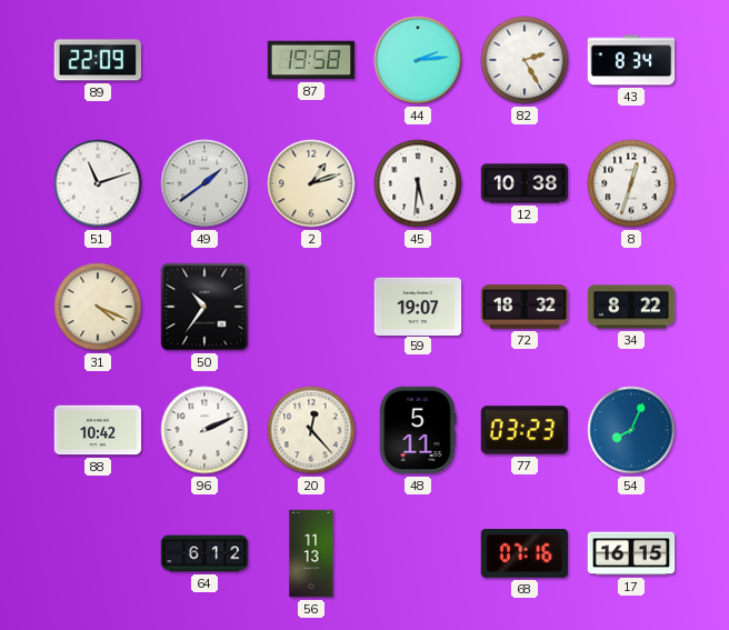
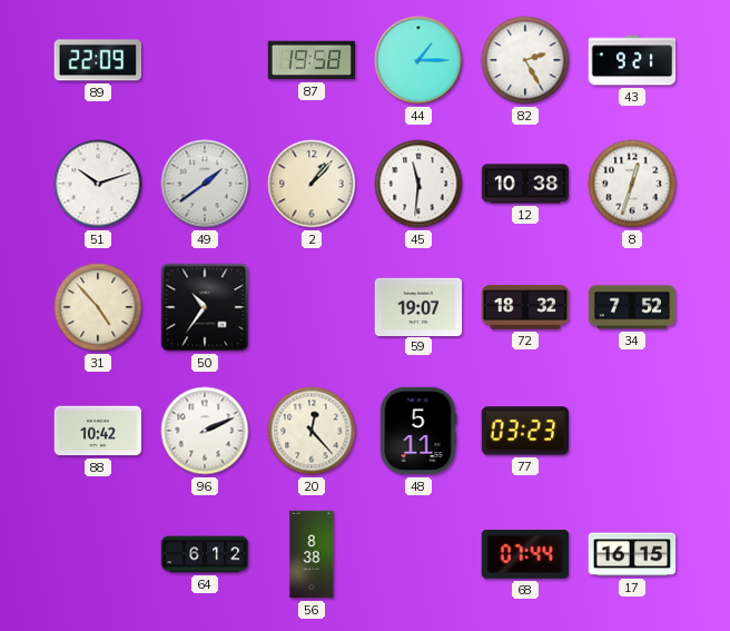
44: 2:14 -> 1:15 (418, 60)
43: 8:34 -> 9:21 (632, 60)
51: 11:12 -> 10:12 (98, 184)
2: 1:12 -> 1:07 (312, 184)
45: 5:31 -> 11:31 (418, 184)
31: 4:19 -> 4:53 (98, 307)
34: 8:22 -> 7:52 (632, 307)
54: 8:04 -> none (631, 430)
56: 11:13 -> 8:38 (312, 554)
68: 07:16 -> 07:44 (525, 555)
